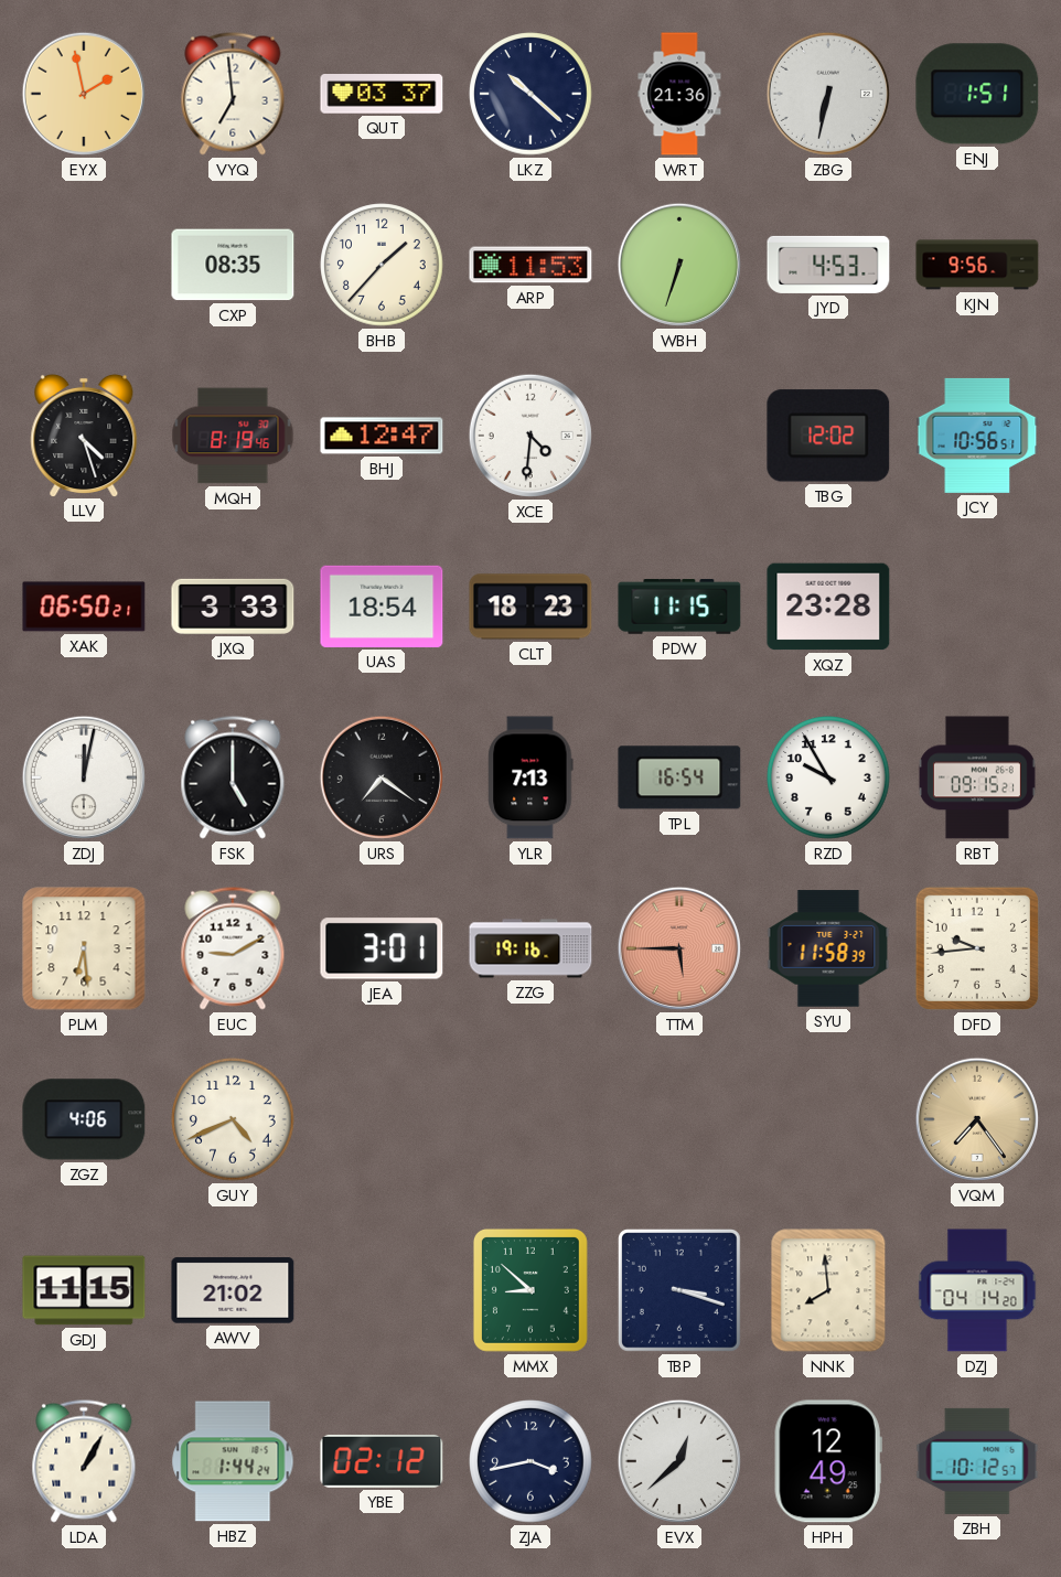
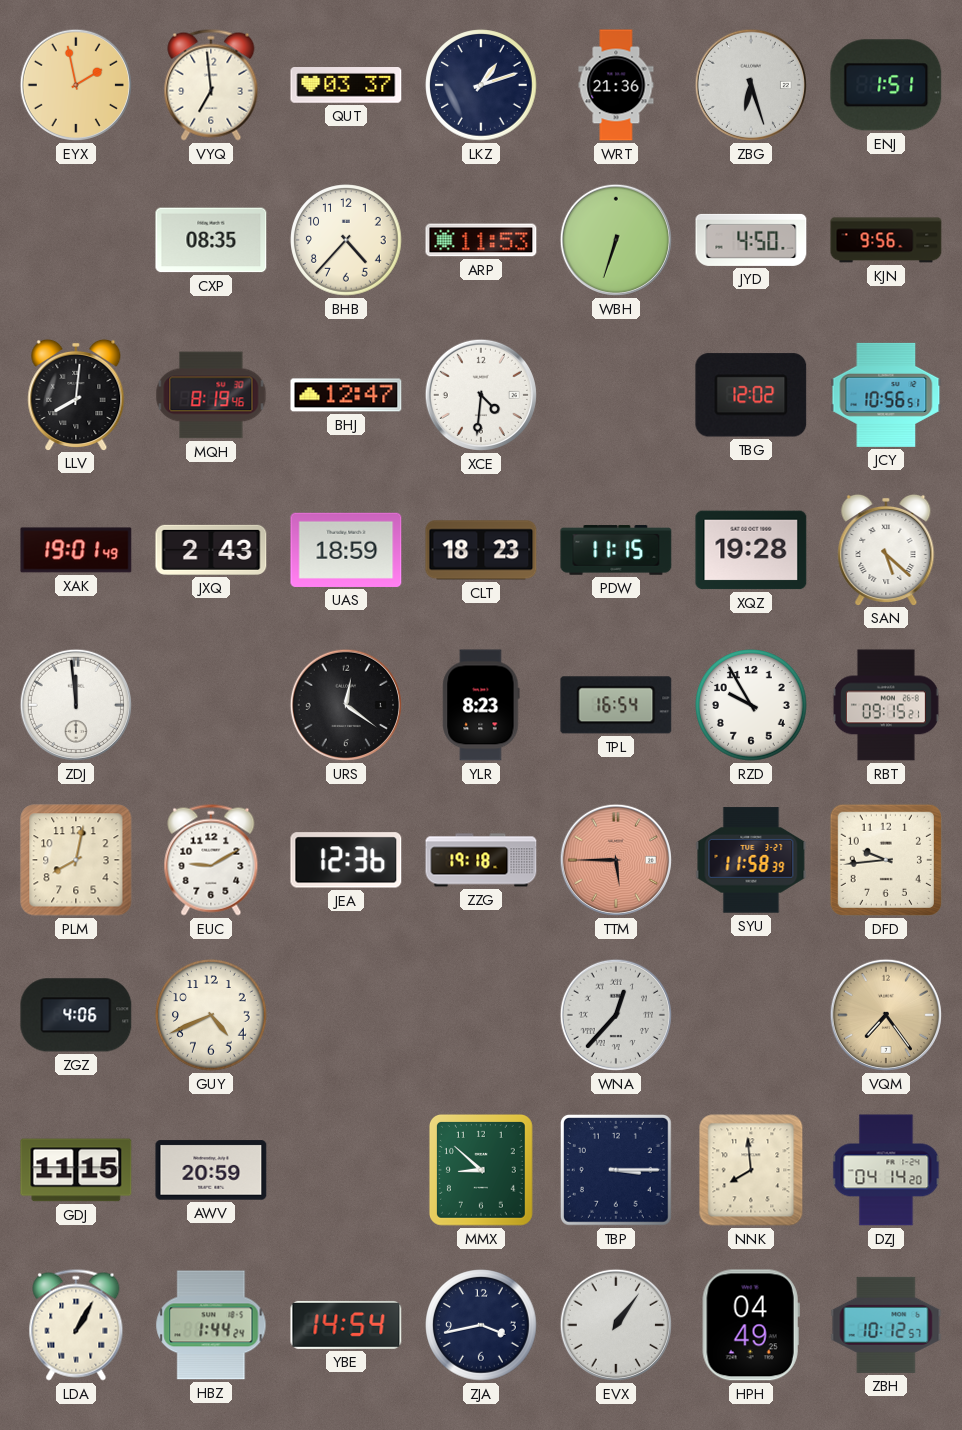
LKZ: 10:22 -> 1:12 (481, 85)
ZBG: 6:32 -> 6:27 (751, 85)
BHB: 1:37 -> 4:37 (346, 240)
JYD: 4:53 -> 4:50 (751, 240)
LLV: 4:27 -> 8:01 (76, 394)
XAK: 06:50 -> 19:01 (76, 550)
JXQ: 3:33 -> 2:43 (211, 550)
UAS: 18:54 -> 18:59 (346, 550)
XQZ: 23:28 -> 19:28 (751, 550)
SAN: none -> 5:22 (886, 549)
ZDJ: 12:02 -> 11:59 (76, 705)
FSK: 5:00 -> none (233, 777)
URS: 7:21 -> 12:21 (346, 705)
YLR: 7:13 -> 8:23 (481, 705)
PLM: 6:29 -> 8:02 (76, 860)
JEA: 3:01 -> 12:36 (346, 860)
ZZG: 19:16 -> 19:18 (481, 860)
WNA: none -> 12:37 (616, 1015)
AWV: 21:02 -> 20:59 (211, 1170)
TBP: 3:18 -> 3:15 (616, 1170)
YBE: 02:12 -> 14:54 (346, 1325)
EVX: 12:38 -> 1:06 (616, 1325)
HPH: 12:49 -> 04:49 (751, 1325)
